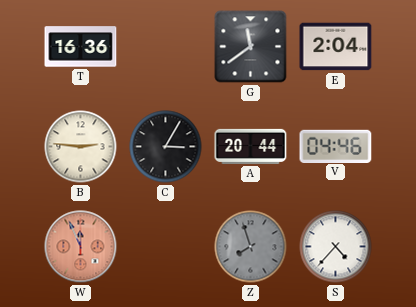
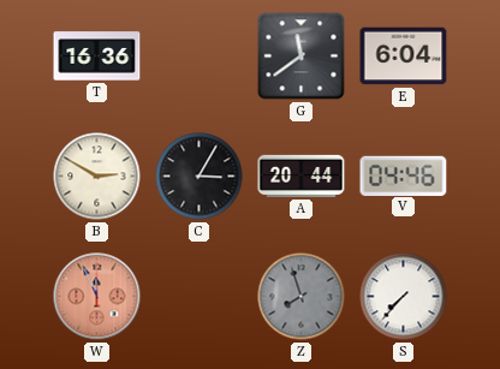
E: 2:04 -> 6:04 (404, 56)
B: 2:46 -> 2:50 (97, 177)
S: 4:37 -> 7:37 (404, 297)
